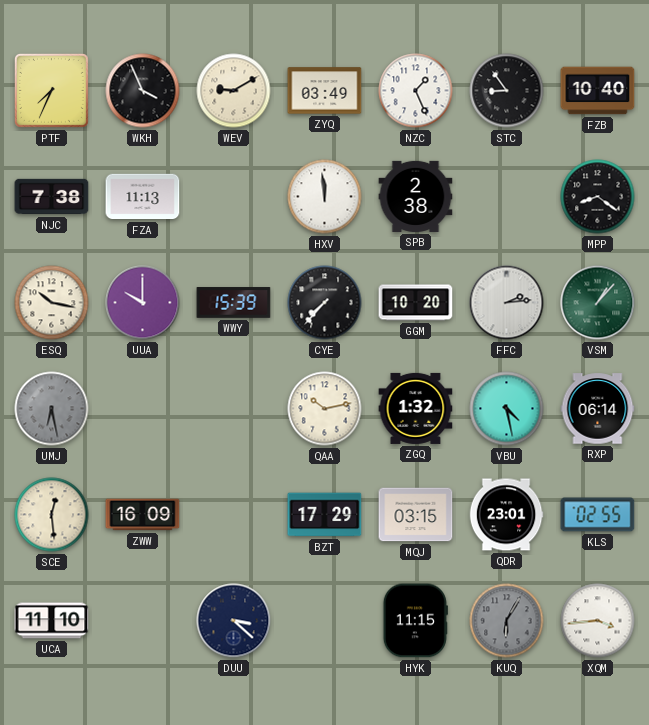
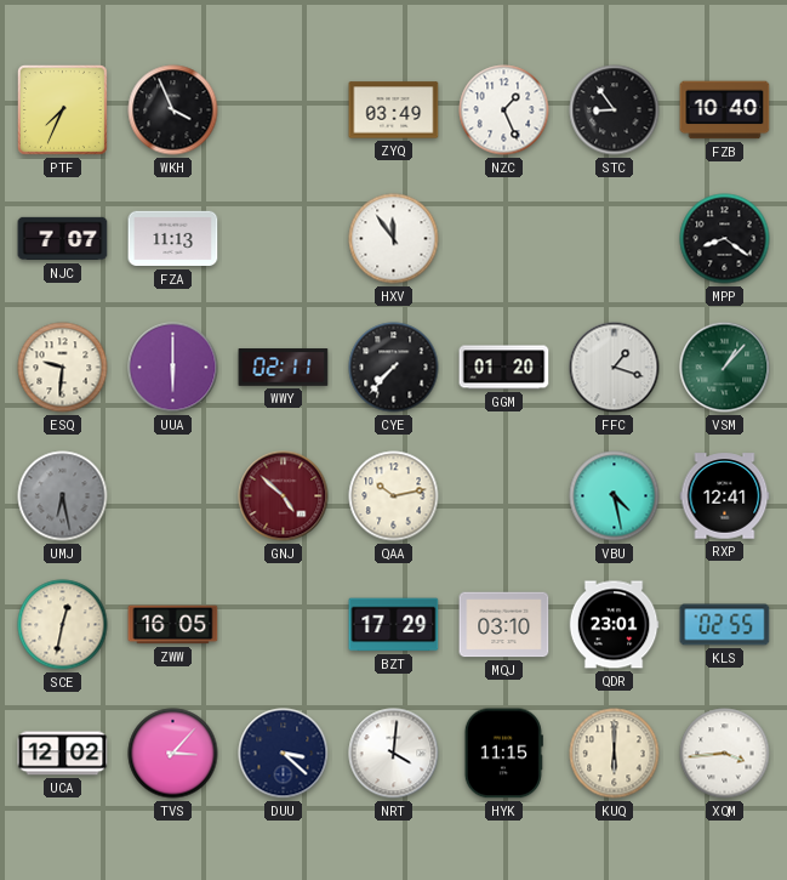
WEV: 9:10 -> none (234, 91)
NJC: 7:38 -> 7:07 (63, 239)
HXV: 11:59 -> 11:54 (394, 239)
SPB: 2:38 -> none (416, 196)
ESQ: 10:17 -> 9:31 (63, 368)
UUA: 10:00 -> 6:00 (173, 368)
WWY: 15:39 -> 02:11 (284, 368)
GGM: 10:20 -> 01:20 (504, 368)
FFC: 2:14 -> 1:18 (615, 368)
GNJ: none -> 4:52 (284, 496)
ZGQ: 1:32 -> none (416, 408)
RXP: 06:14 -> 12:41 (725, 496)
SCE: 12:29 -> 12:32 (63, 625)
ZWW: 16:09 -> 16:05 (173, 625)
MQJ: 03:15 -> 03:10 (504, 625)
UCA: 11:10 -> 12:02 (63, 754)
TVS: none -> 3:07 (173, 754)
NRT: none -> 4:01 (394, 754)
KUQ: 6:05 -> 6:00 (615, 754)
KUQ dial: grey -> cream (615, 754)
